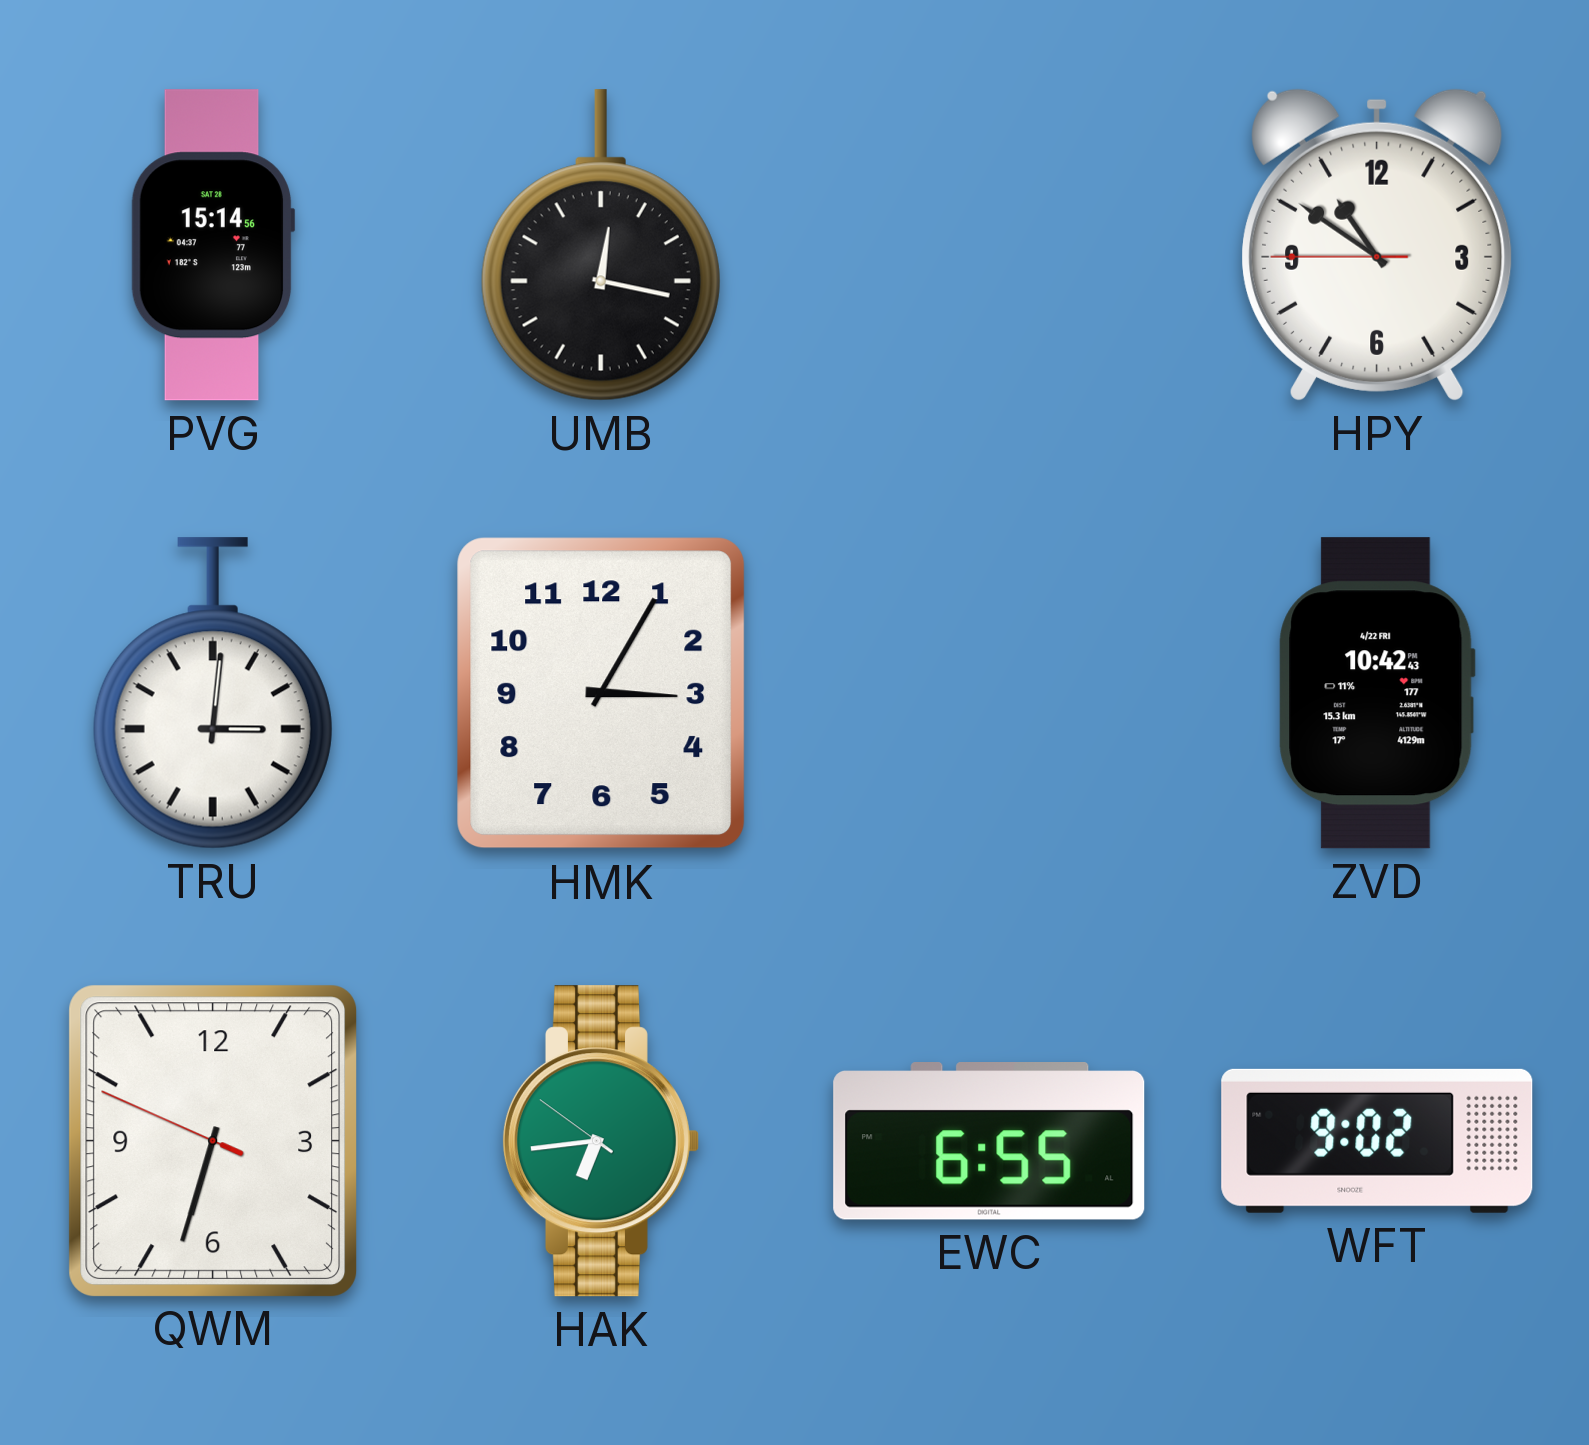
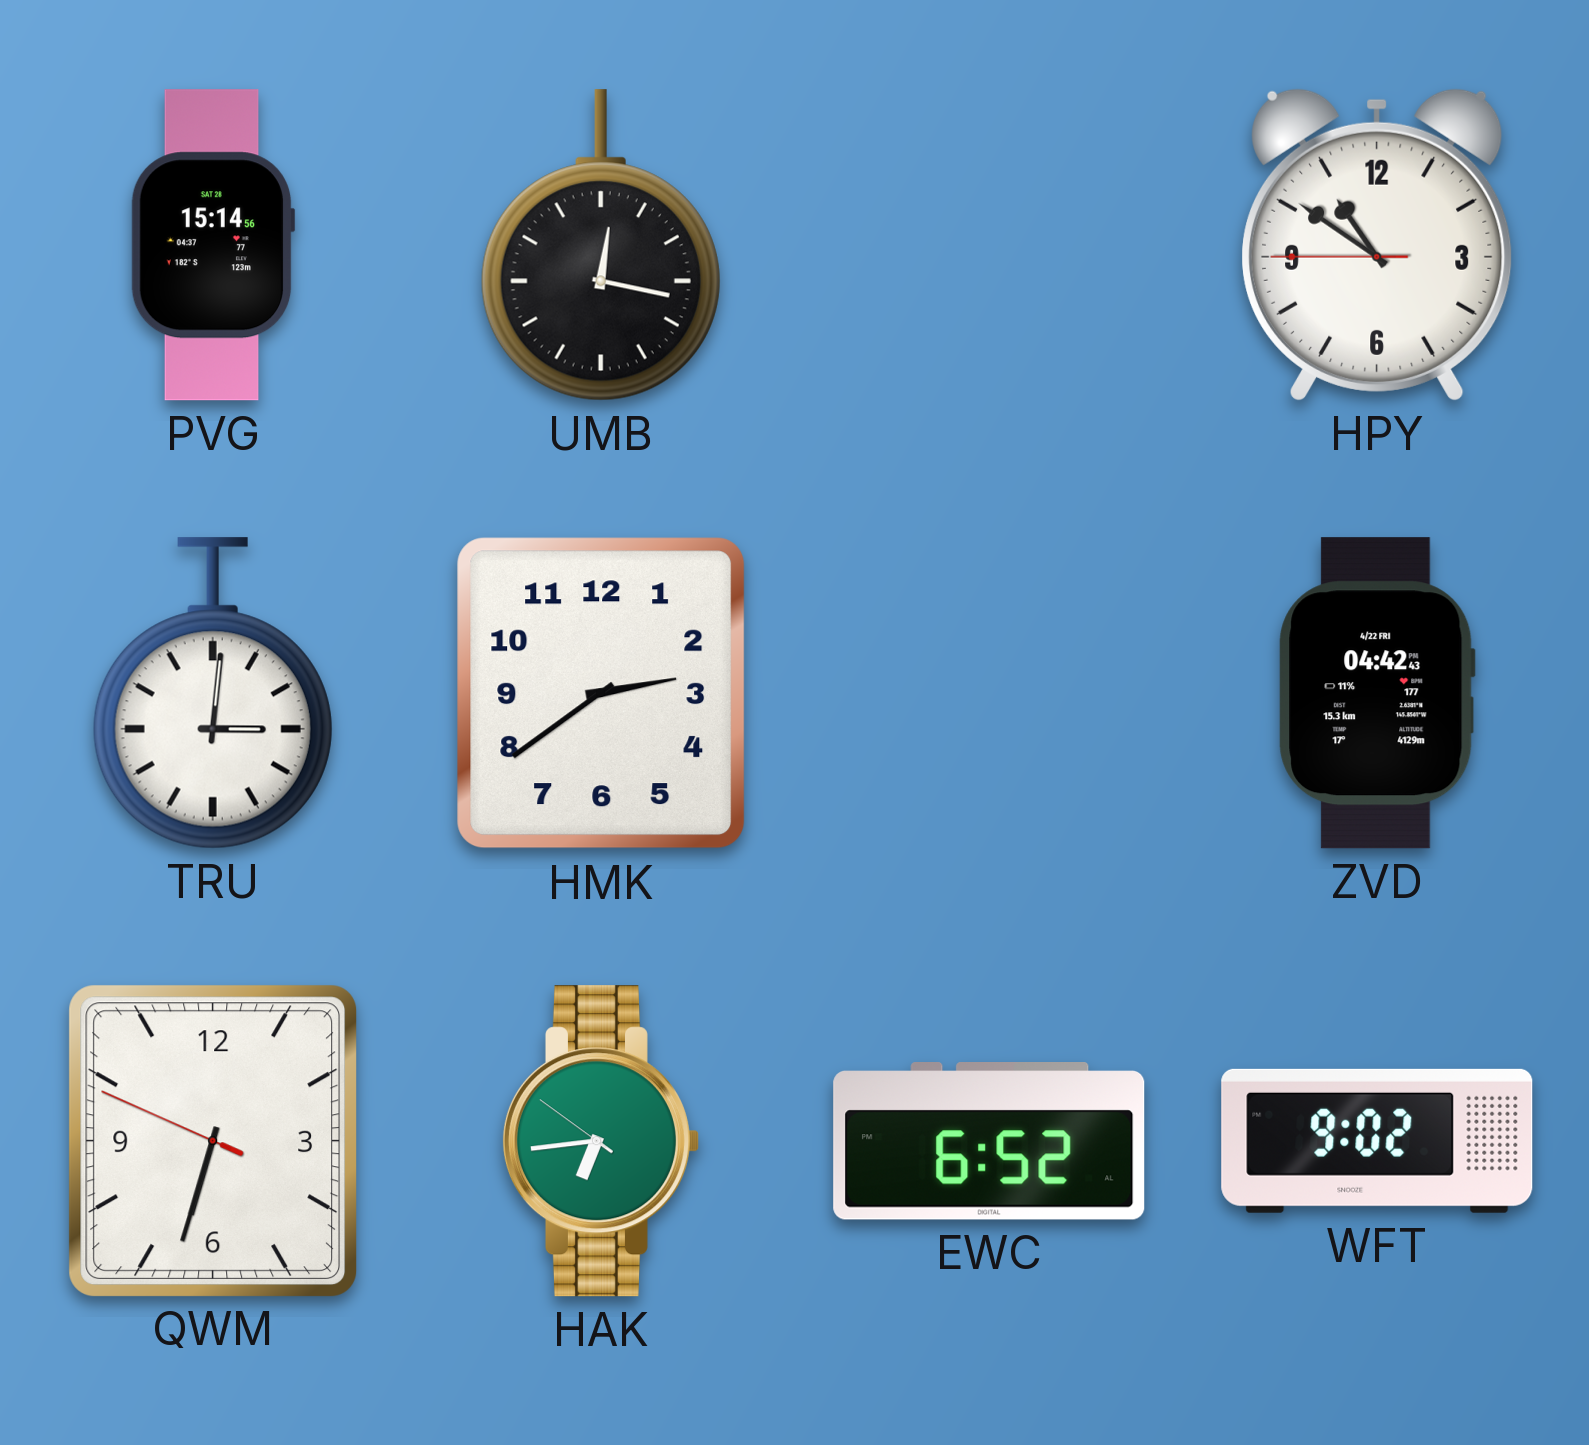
HMK: 3:05 -> 2:39 (601, 693)
ZVD: 10:42 -> 04:42 (1377, 693)
EWC: 6:55 -> 6:52 (989, 1142)
